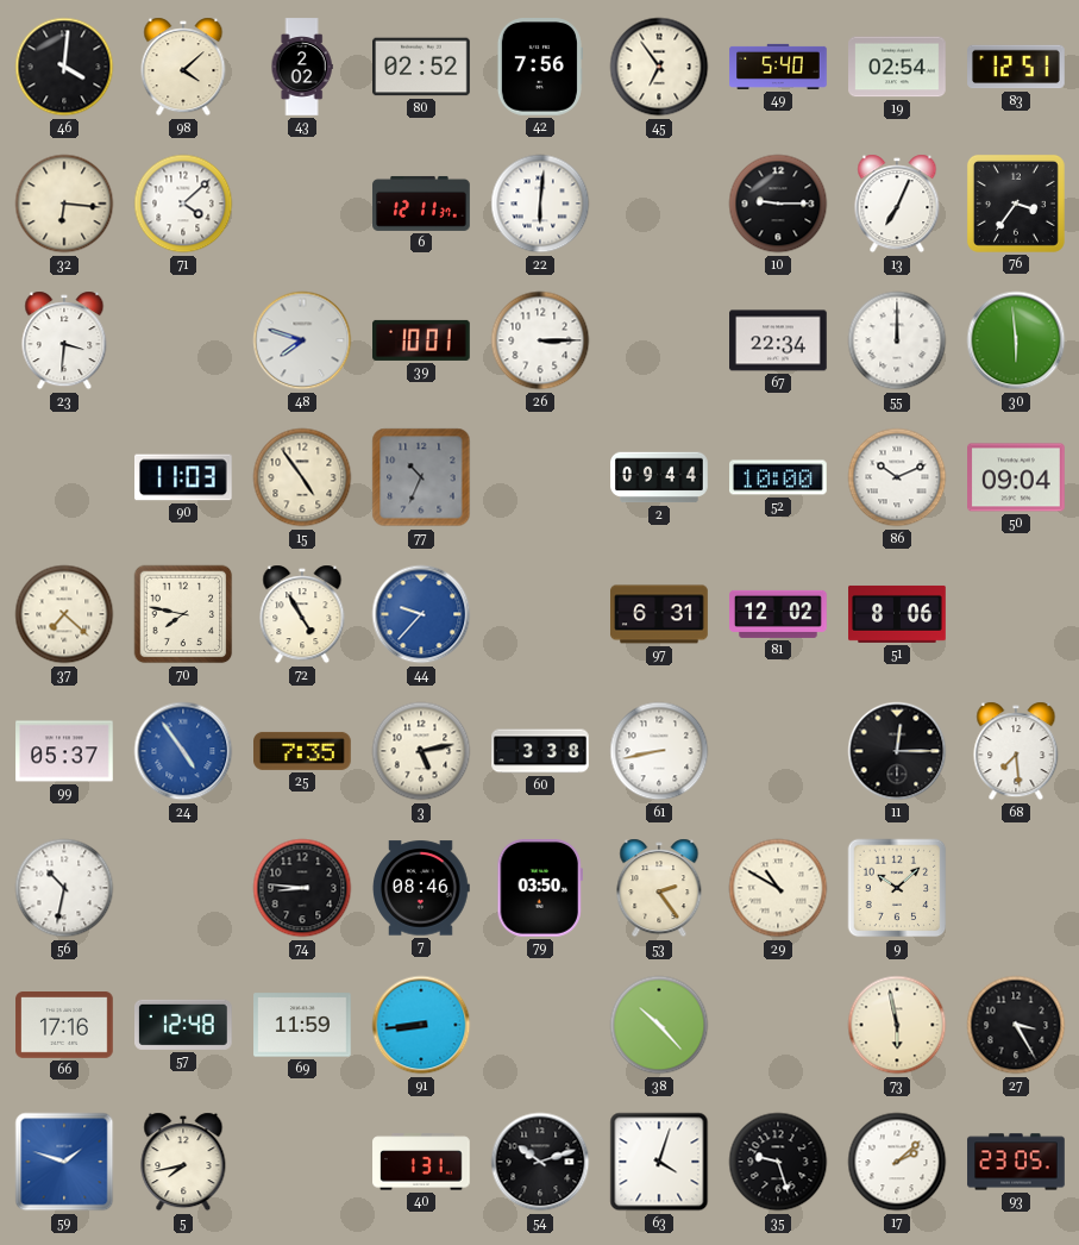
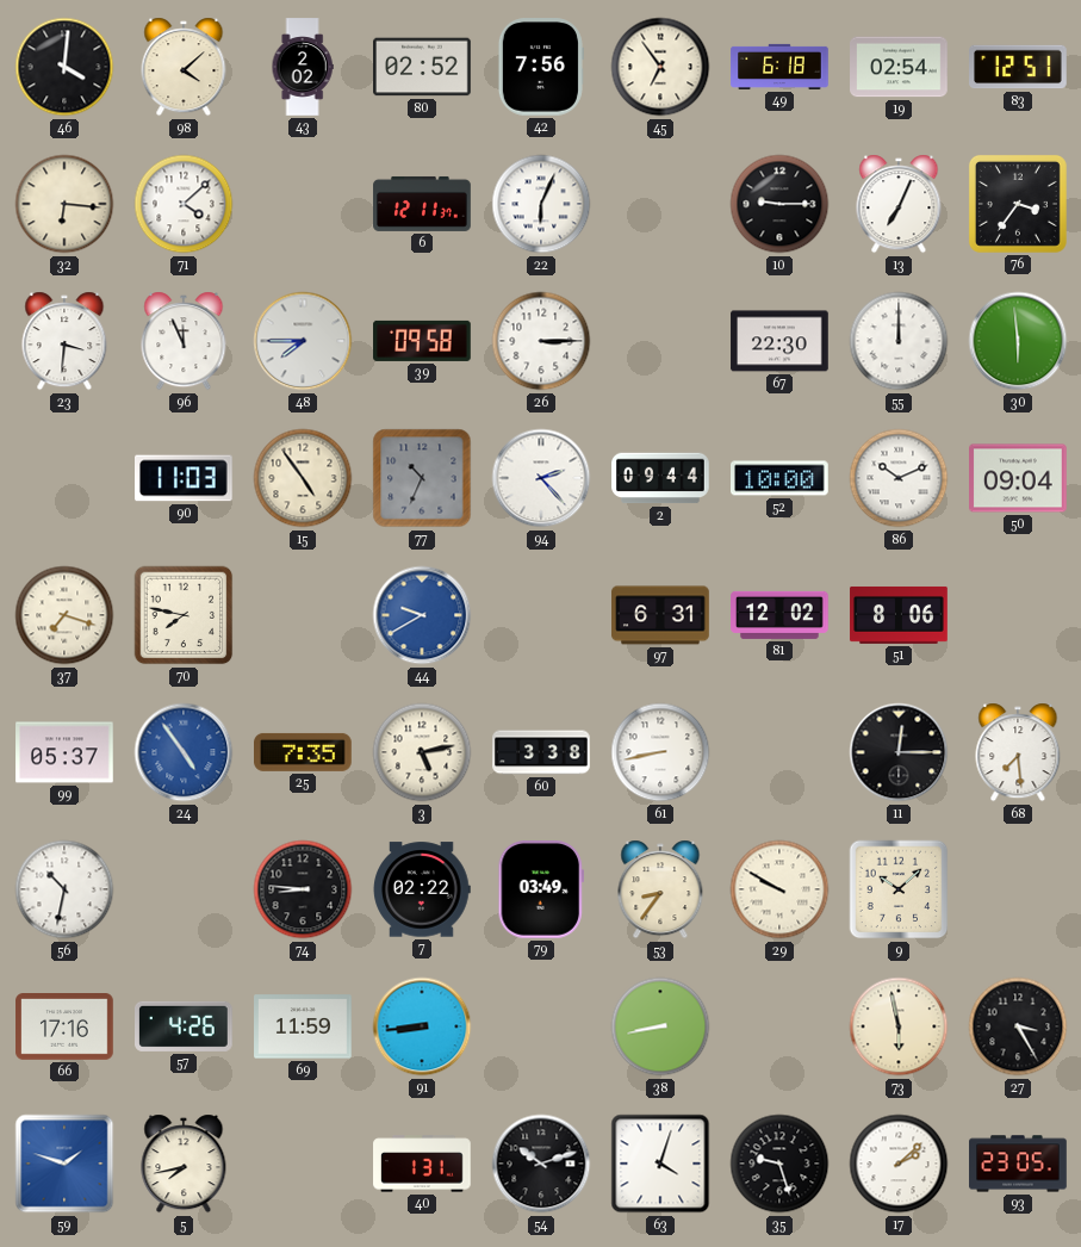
49: 5:40 -> 6:18 (779, 67)
22: 6:01 -> 6:04 (541, 204)
96: none -> 11:56 (184, 341)
48: 7:48 -> 7:45 (303, 341)
39: 10:01 -> 09:58 (422, 341)
67: 22:34 -> 22:30 (779, 341)
94: none -> 2:23 (541, 478)
37: 7:22 -> 7:18 (64, 615)
72: 4:55 -> none (302, 614)
44: 9:37 -> 9:40 (422, 615)
7: 08:46 -> 02:22 (422, 889)
79: 03:50 -> 03:49 (540, 891)
53: 2:24 -> 8:36 (660, 889)
29: 10:50 -> 9:50 (779, 889)
57: 12:48 -> 4:26 (185, 1026)
38: 10:23 -> 8:43 (660, 1026)
